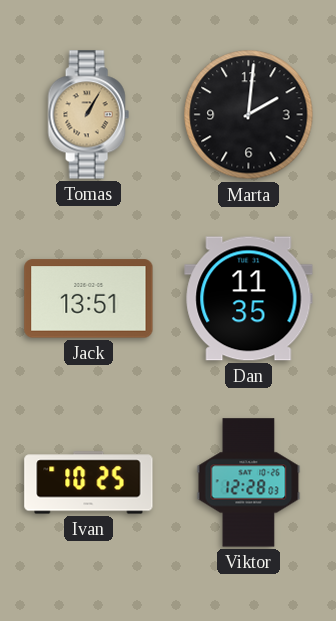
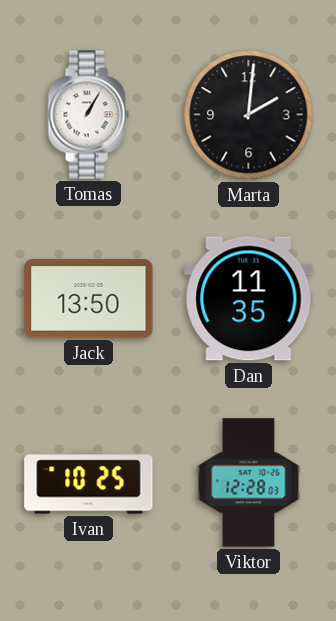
Tomas dial: champagne -> white (88, 115)
Jack: 13:51 -> 13:50 (89, 299)
